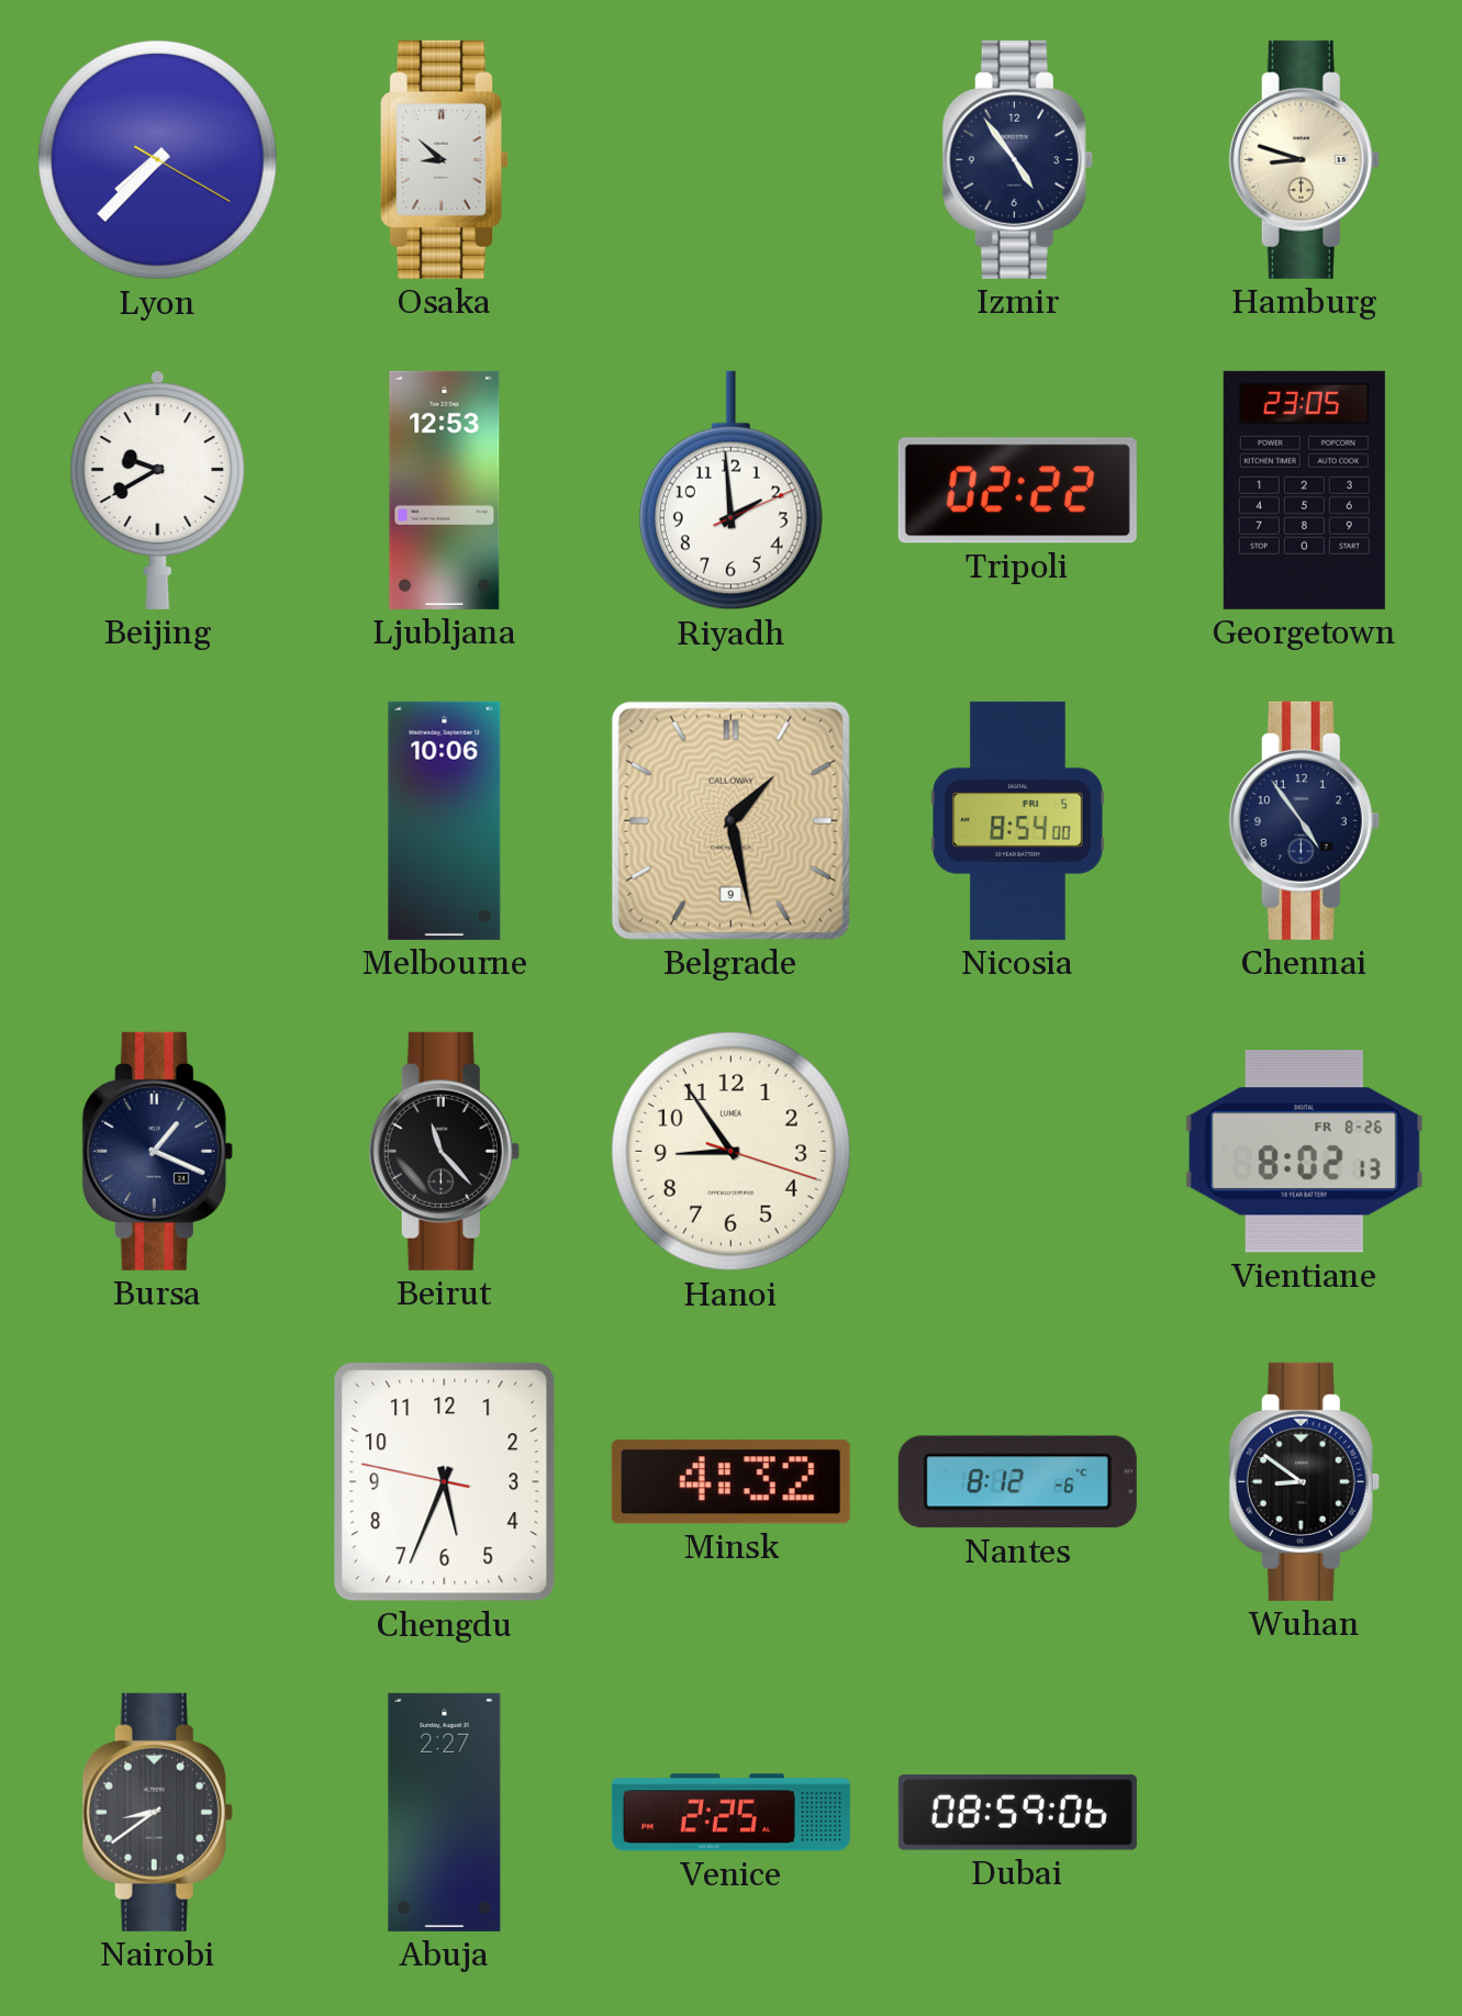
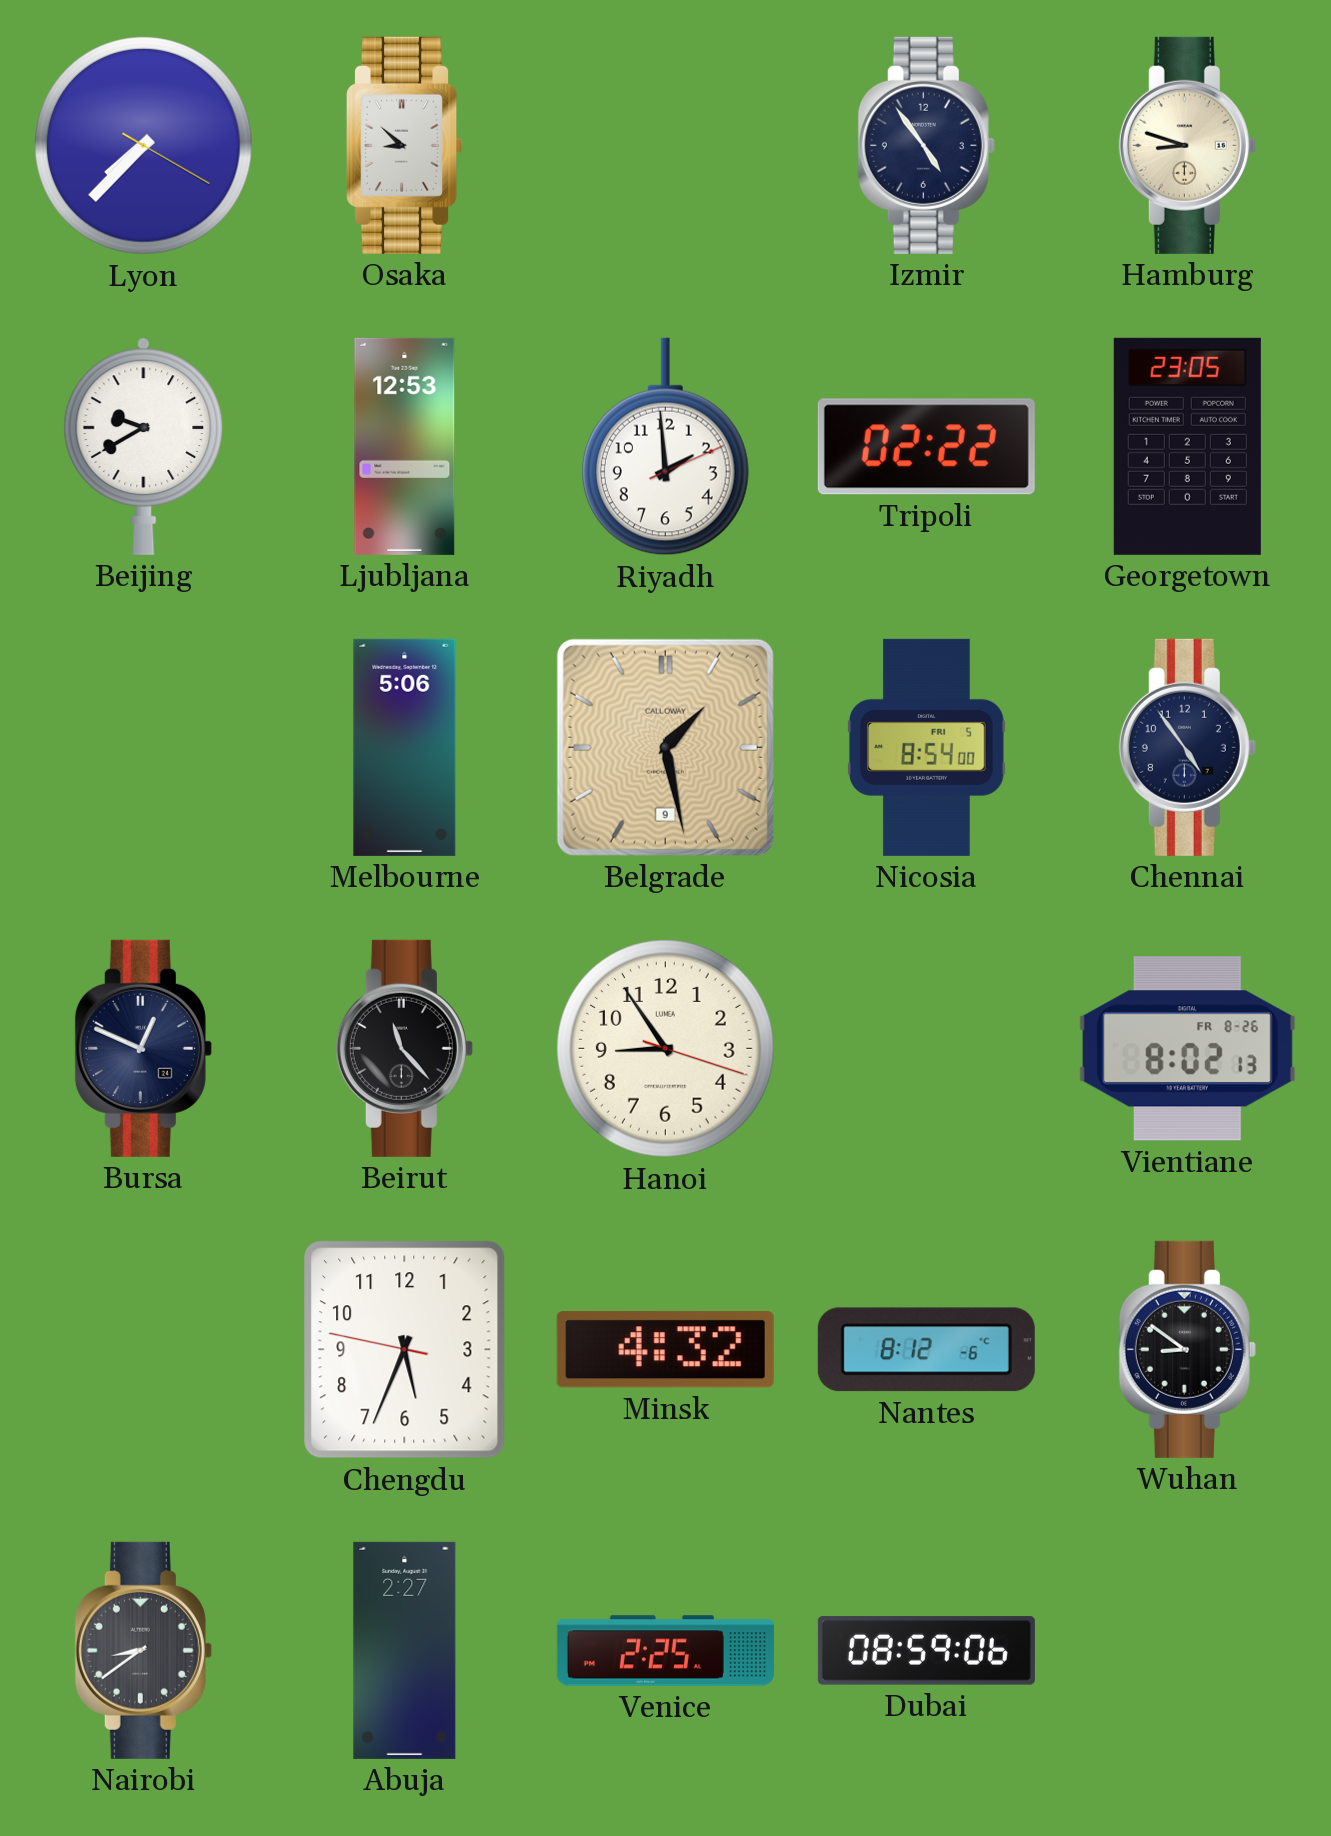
Melbourne: 10:06 -> 5:06 (405, 747)
Bursa: 1:19 -> 12:49 (143, 1048)
